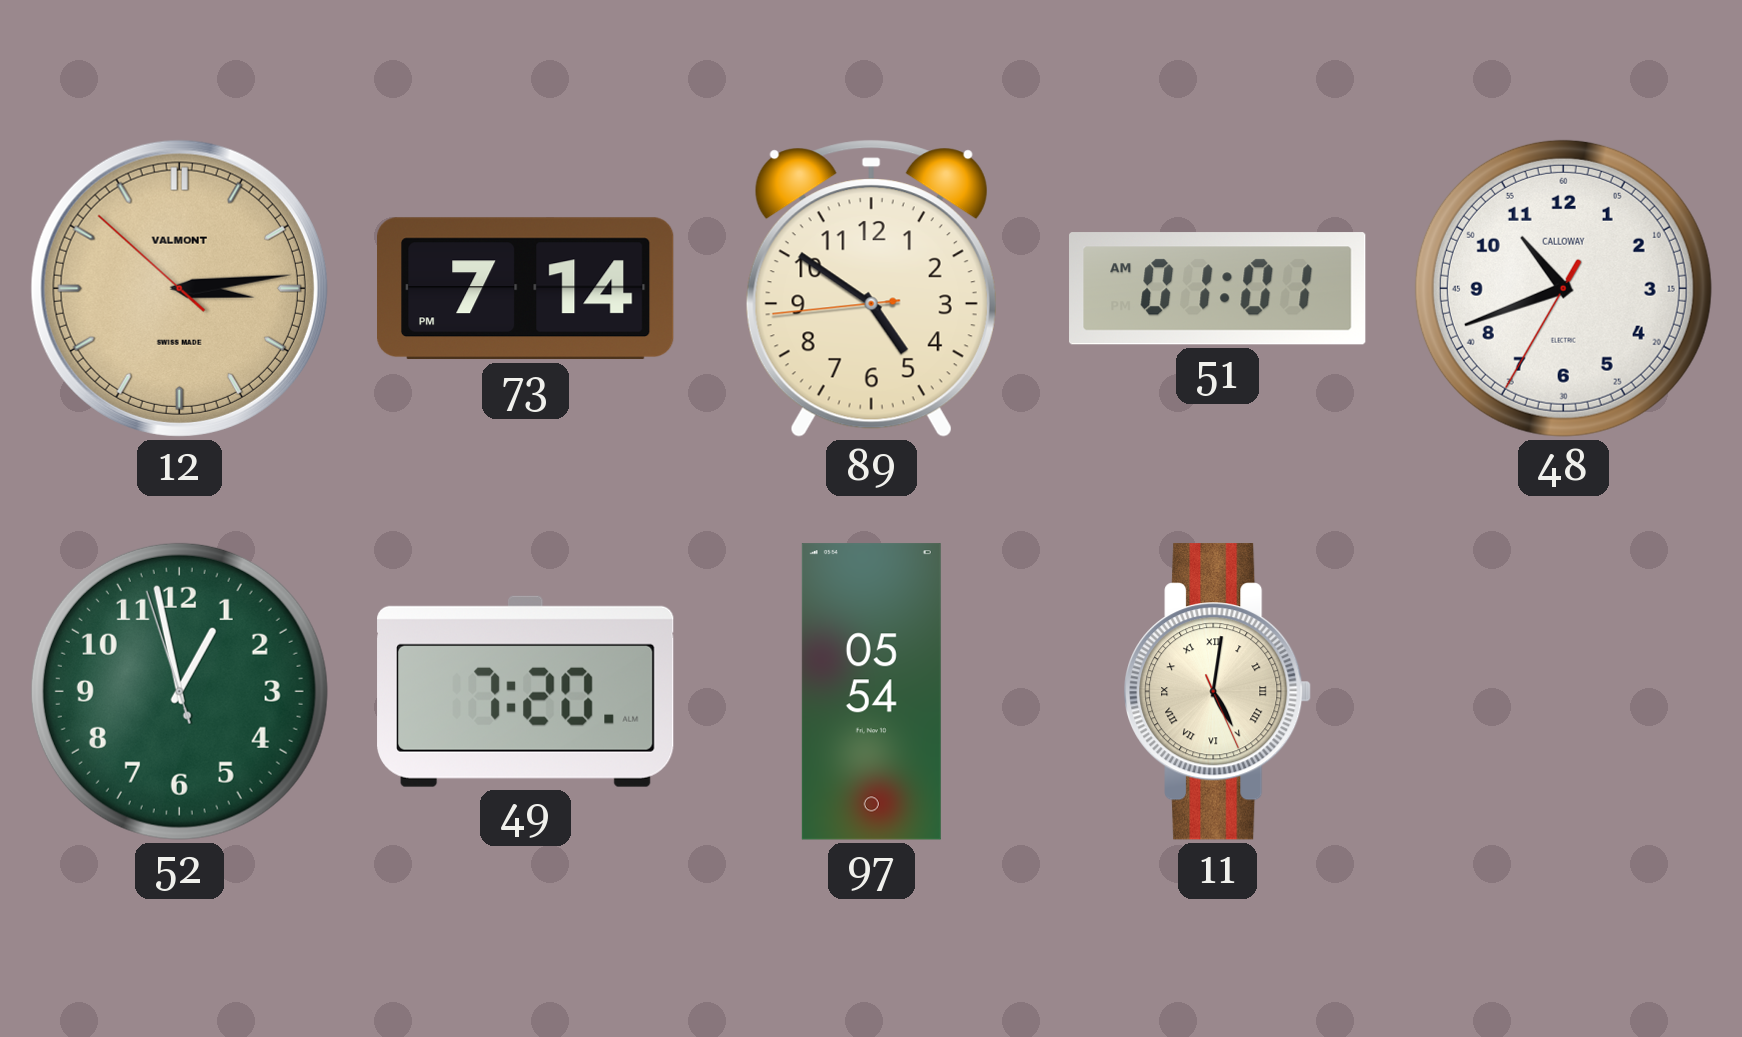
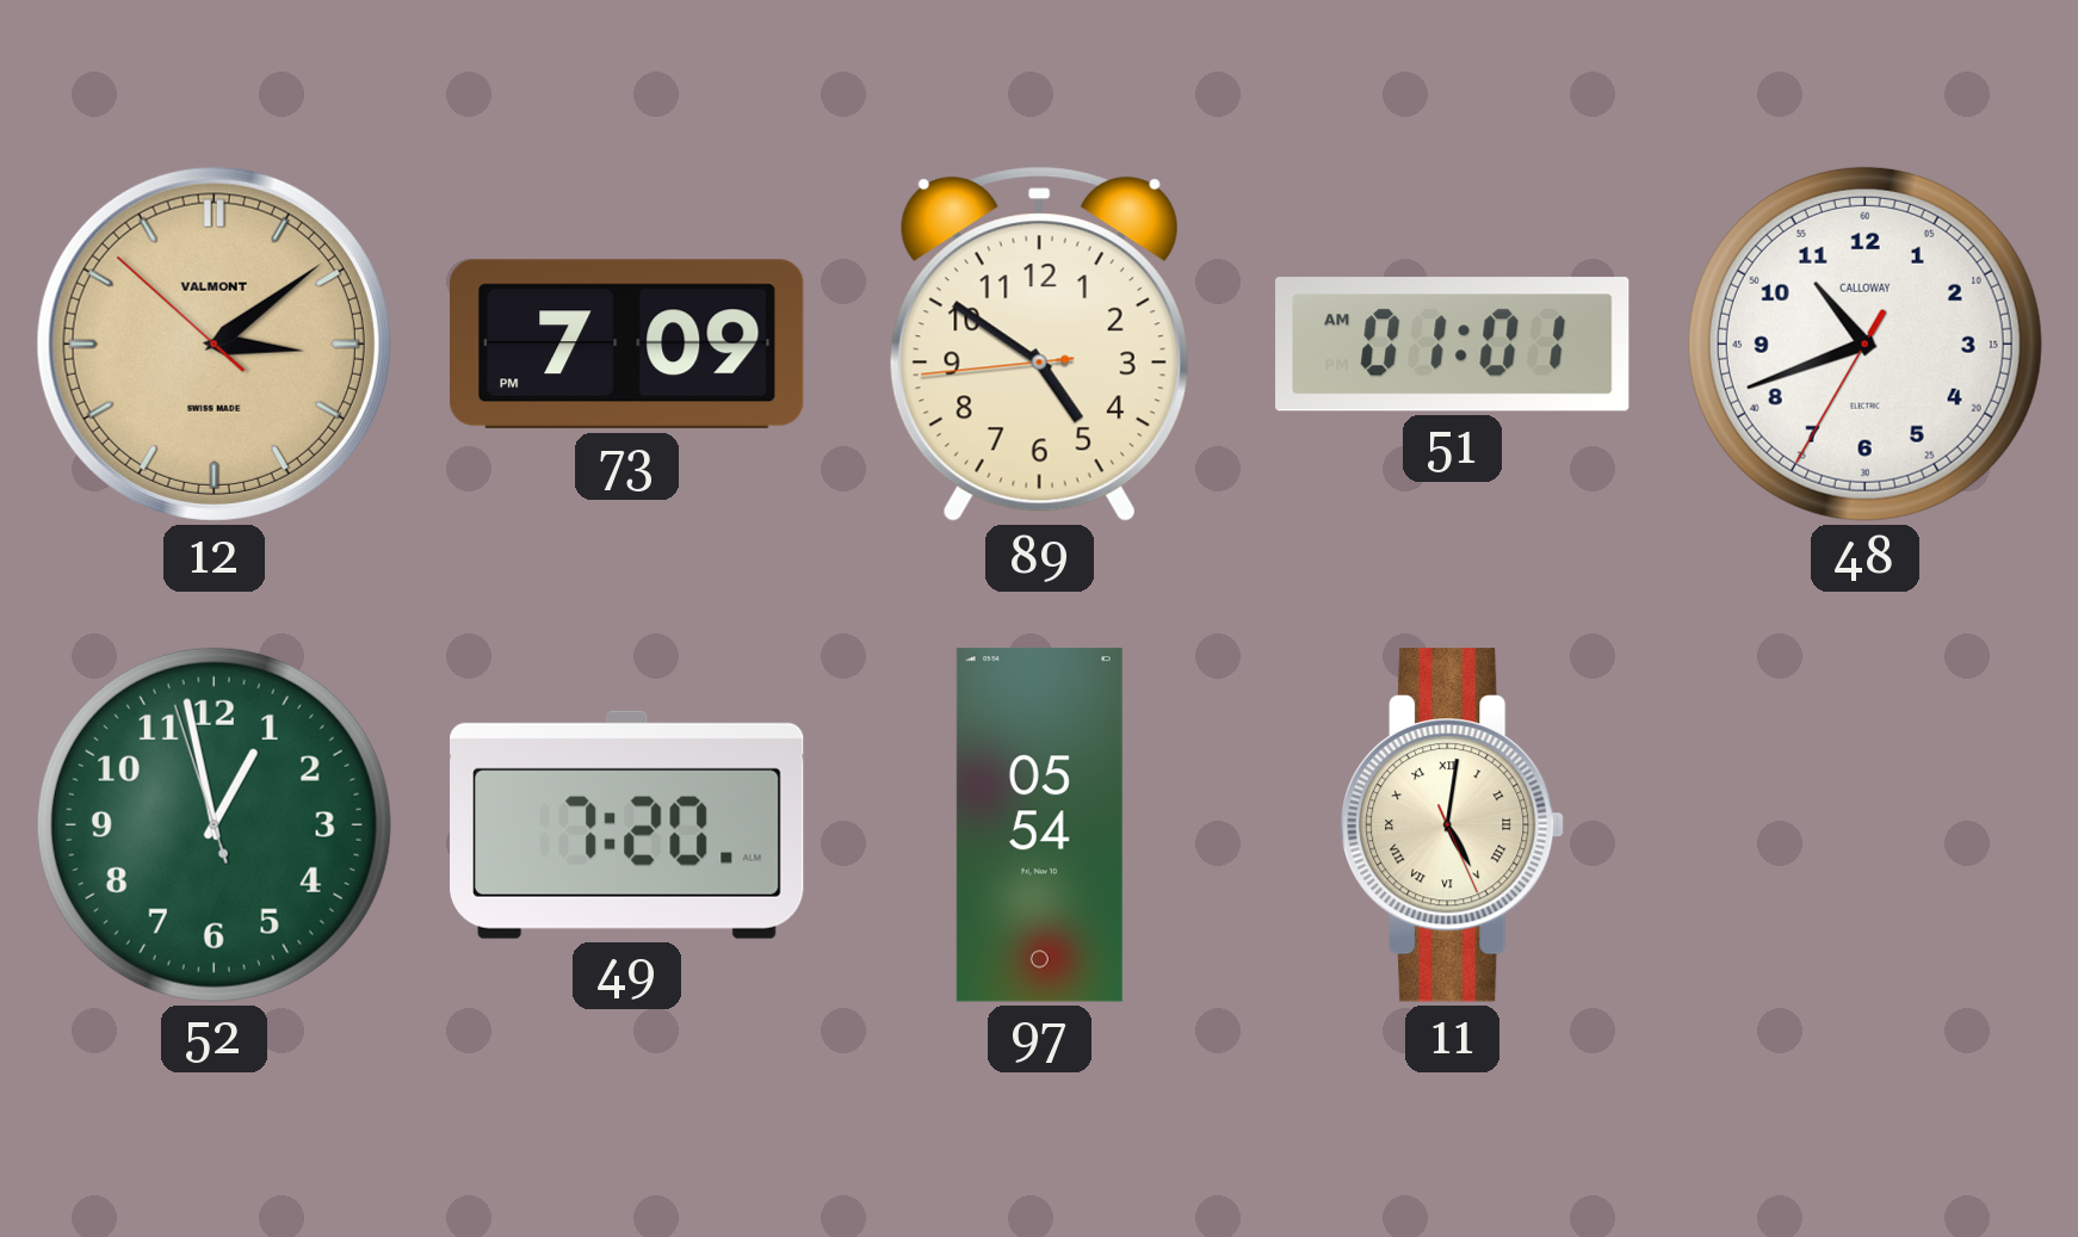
12: 3:13 -> 3:08 (214, 344)
73: 7:14 -> 7:09 (627, 345)
